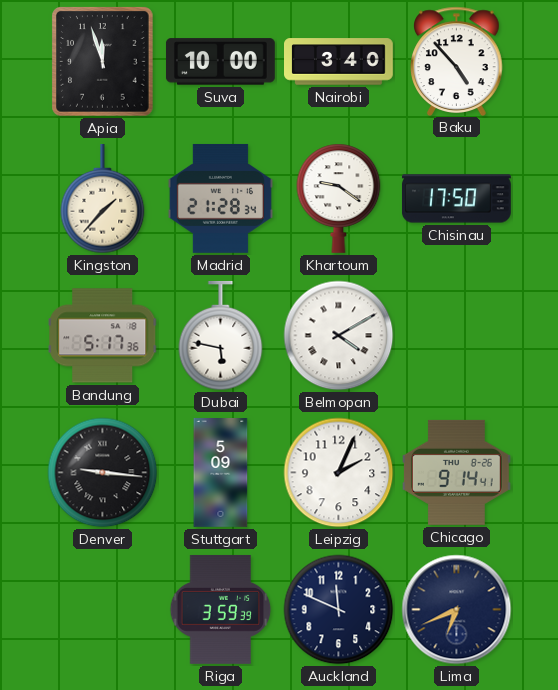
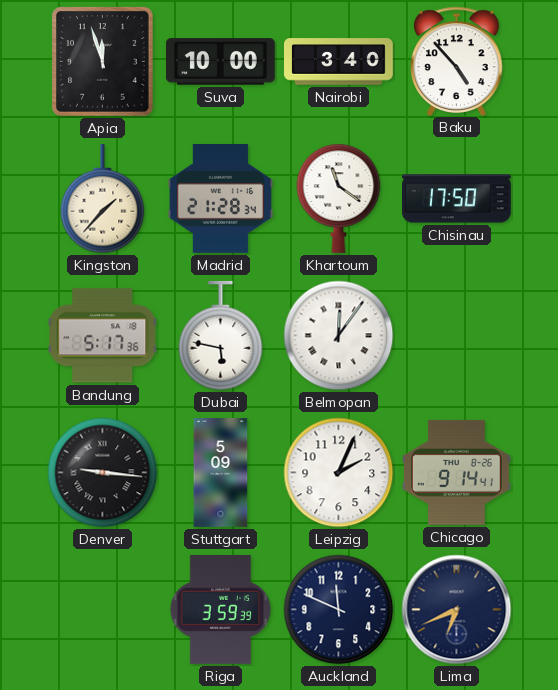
Khartoum: 9:21 -> 11:21 (339, 198)
Belmopan: 4:10 -> 12:06 (339, 336)
